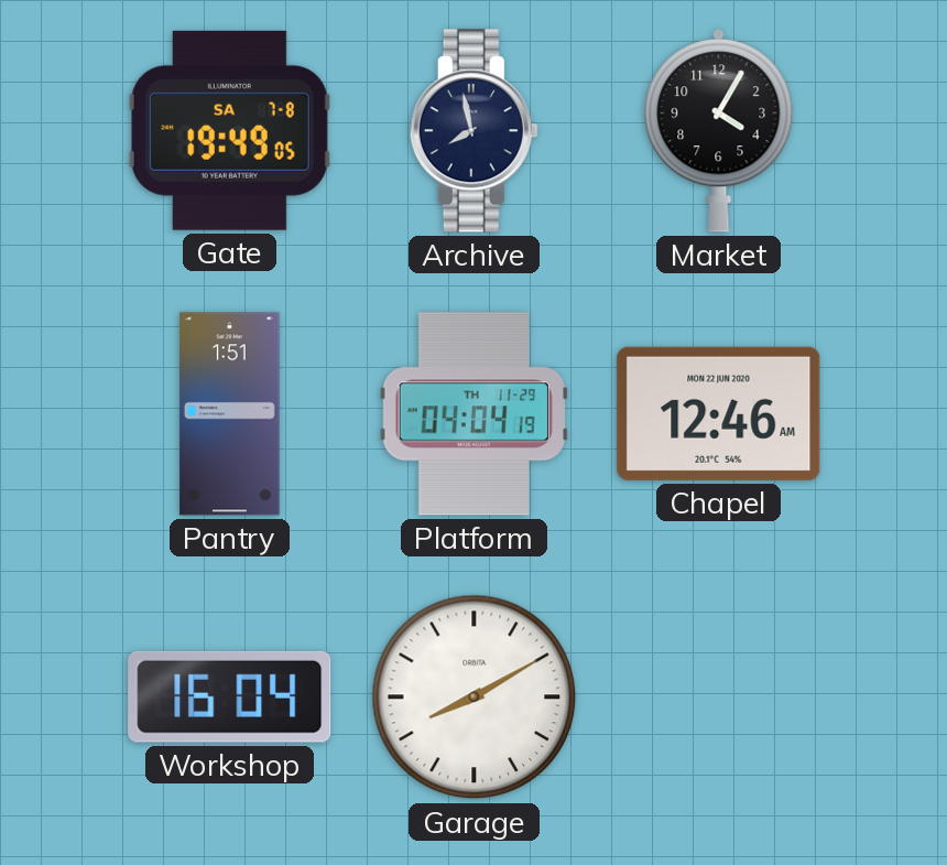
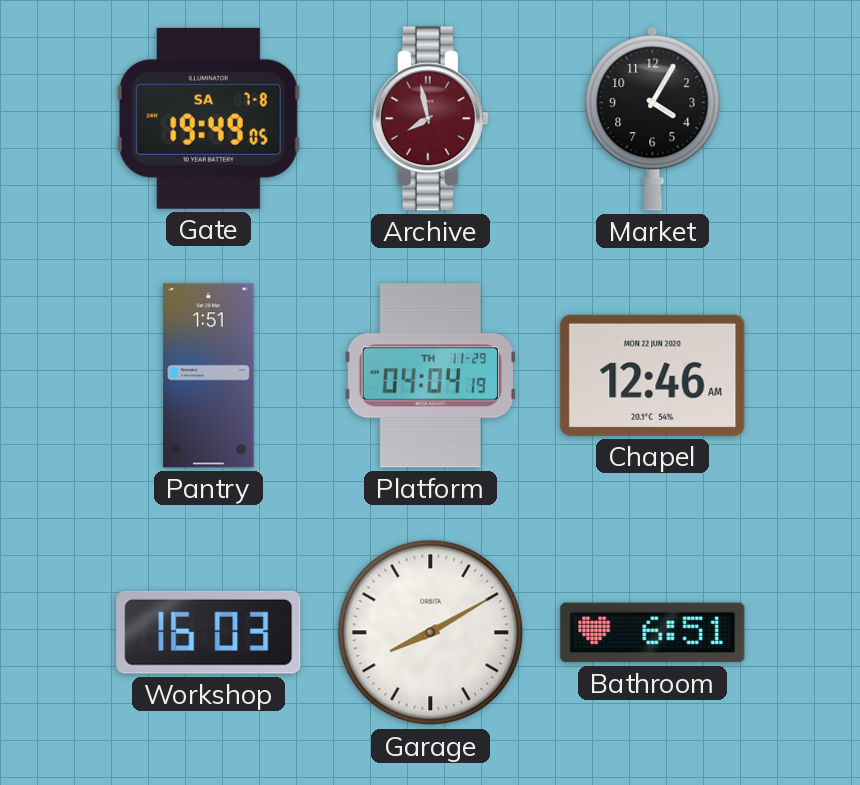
Archive dial: navy -> burgundy (430, 119)
Workshop: 16:04 -> 16:03 (209, 632)
Bathroom: none -> 6:51 (653, 633)
